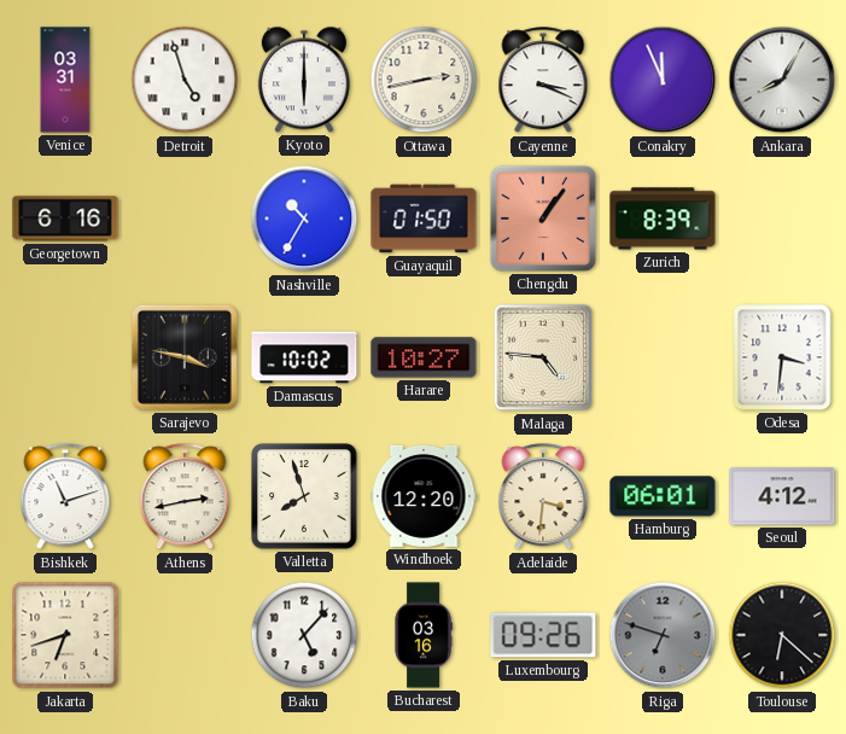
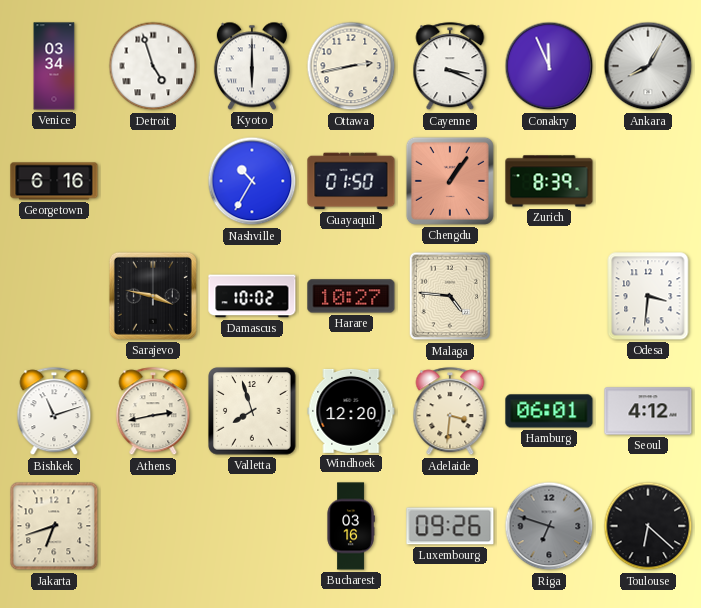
Venice: 03:31 -> 03:34 (54, 66)
Baku: 5:07 -> none (304, 635)
